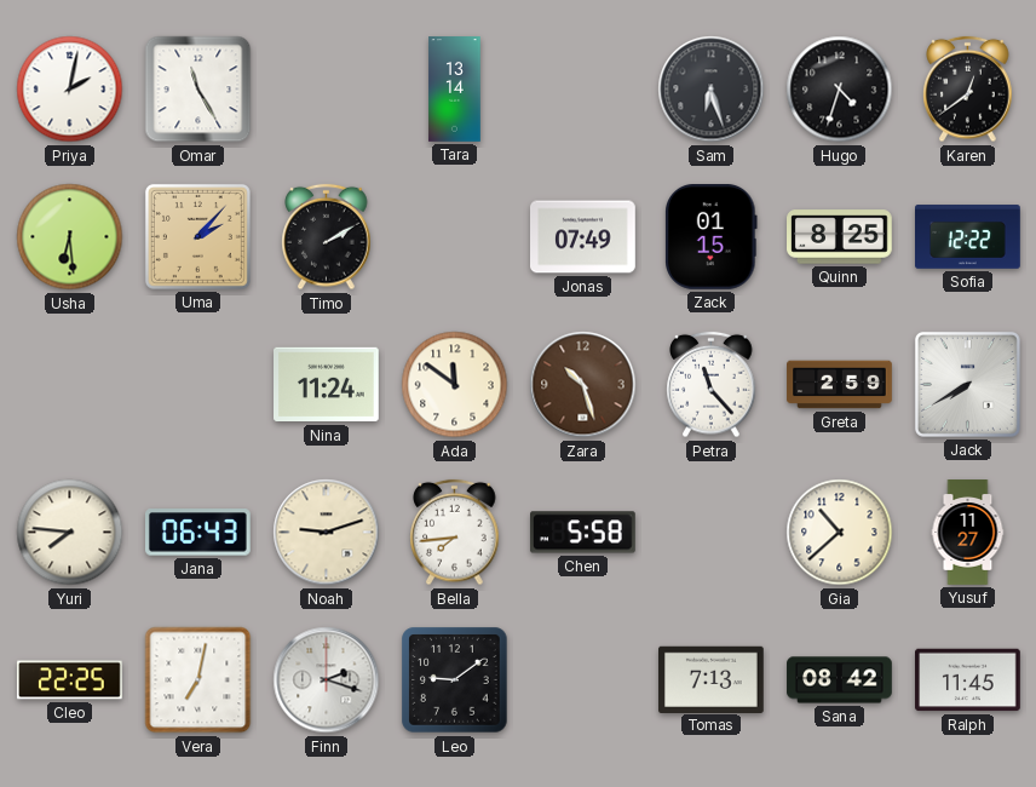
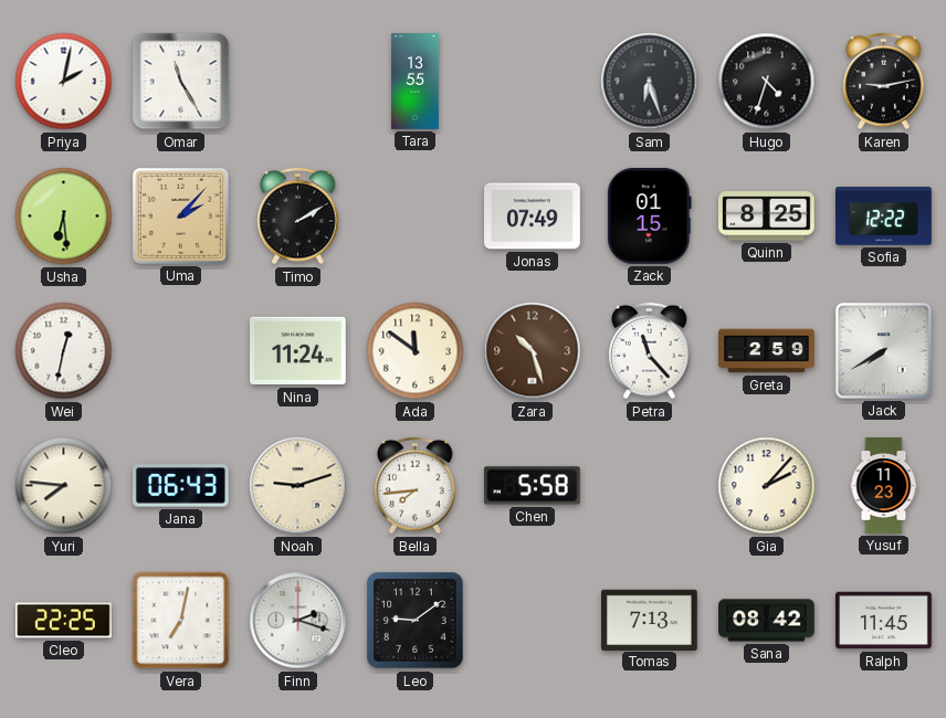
Tara: 13:14 -> 13:55 (416, 82)
Karen: 12:39 -> 9:13 (884, 82)
Wei: none -> 12:32 (64, 351)
Gia: 10:38 -> 2:07 (767, 486)
Yusuf: 11:27 -> 11:23 (884, 486)
